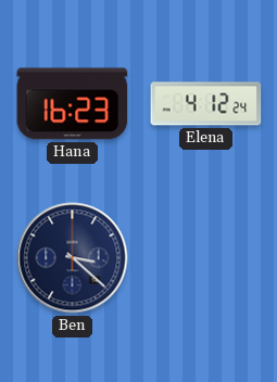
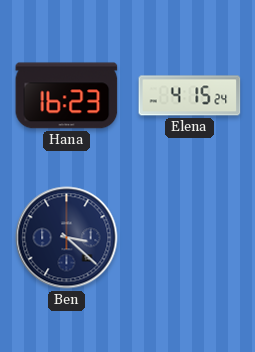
Elena: 4:12 -> 4:15 (190, 96)
